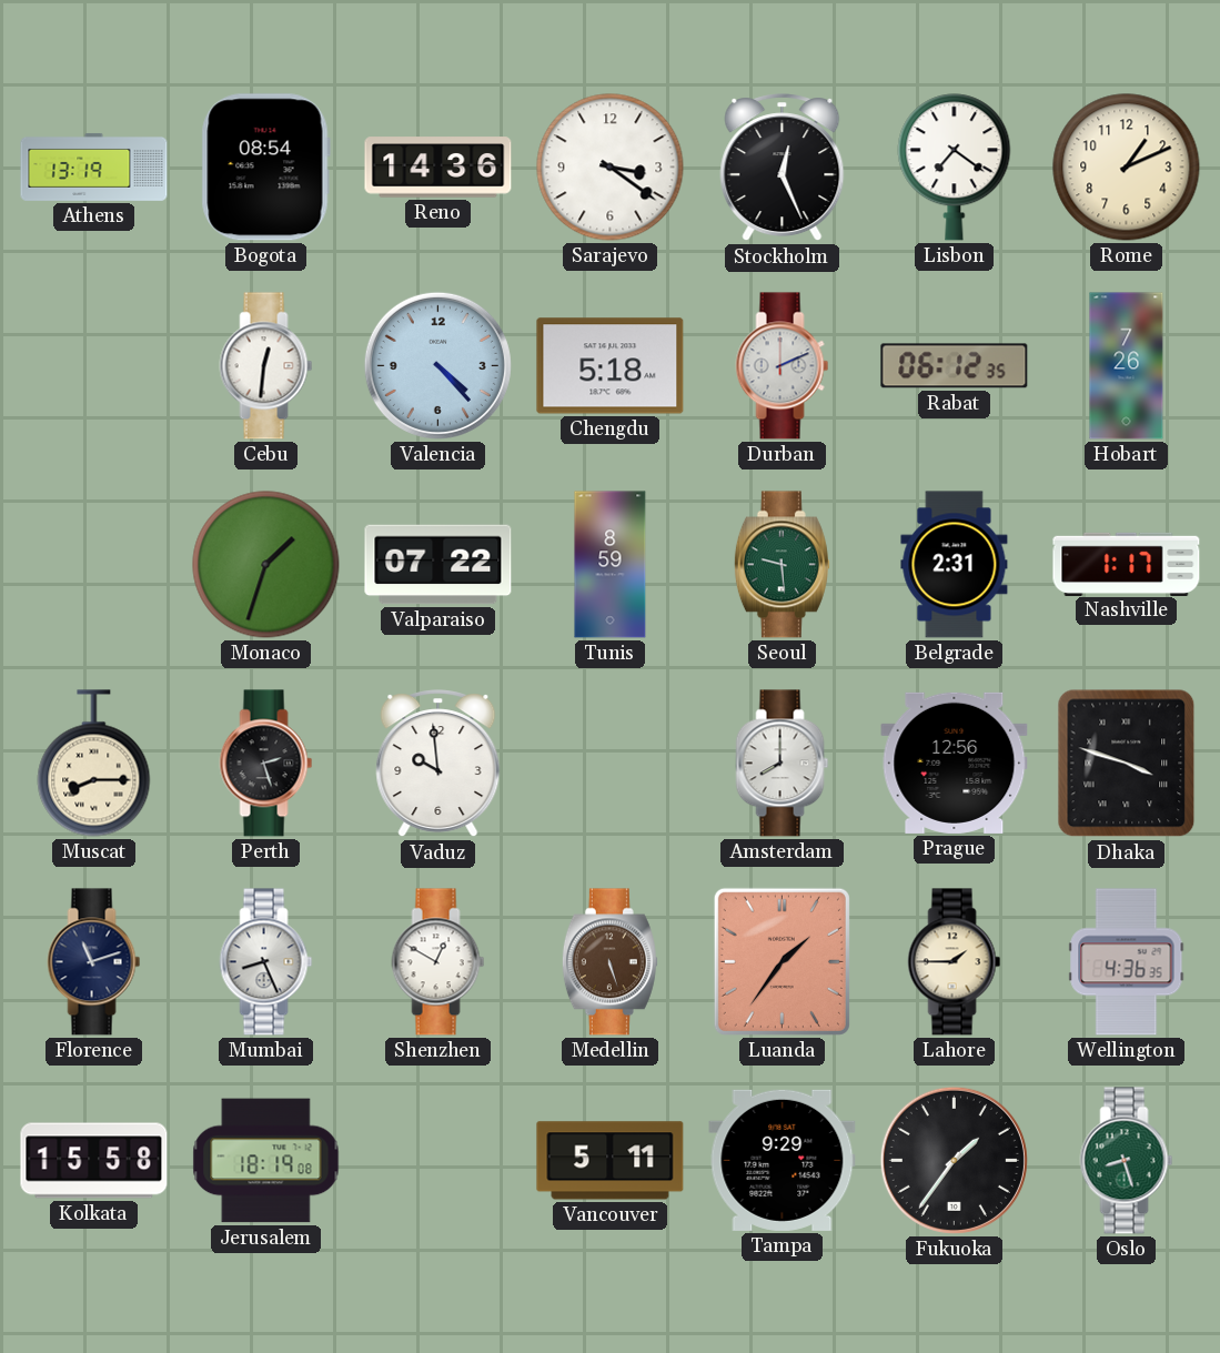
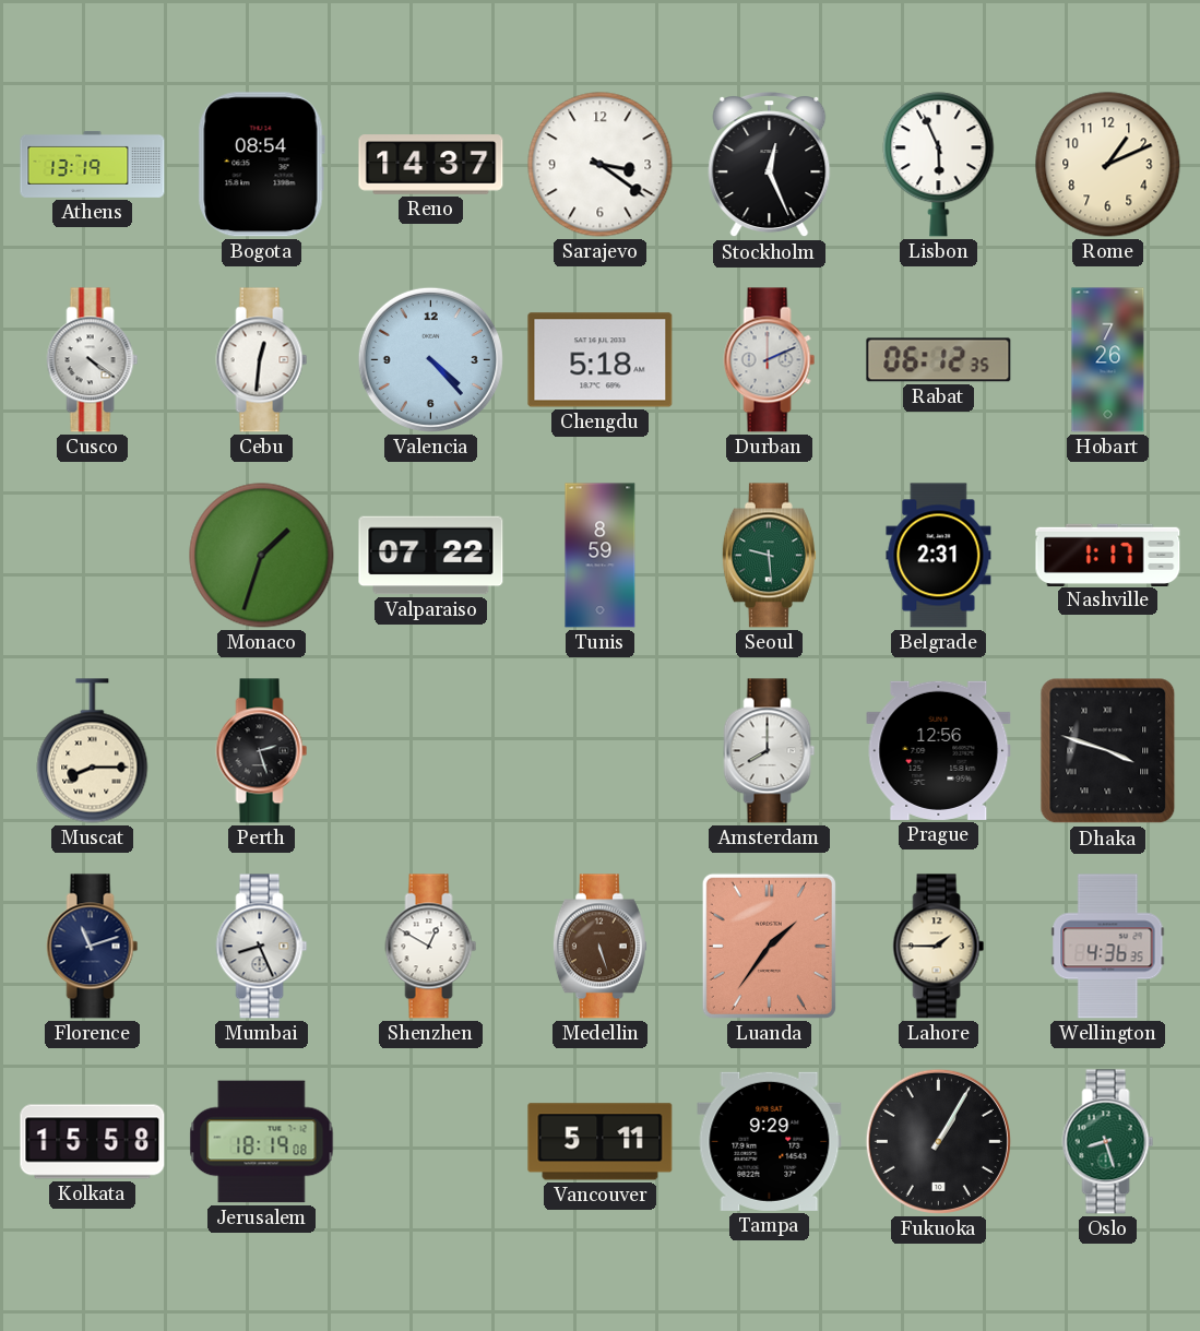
Reno: 14:36 -> 14:37 (431, 165)
Lisbon: 7:21 -> 5:56 (939, 165)
Cusco: none -> 4:21 (93, 360)
Vaduz: 9:59 -> none (438, 764)
Fukuoka: 1:36 -> 1:05 (938, 1141)
